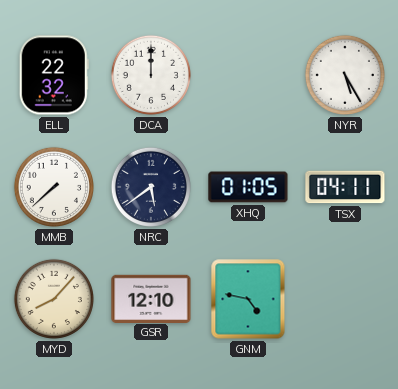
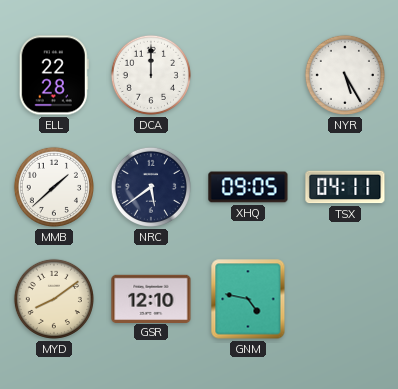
ELL: 22:32 -> 22:28 (54, 75)
MMB: 7:38 -> 1:38 (54, 187)
XHQ: 01:05 -> 09:05 (248, 187)
MYD: 8:07 -> 8:09 (54, 299)
